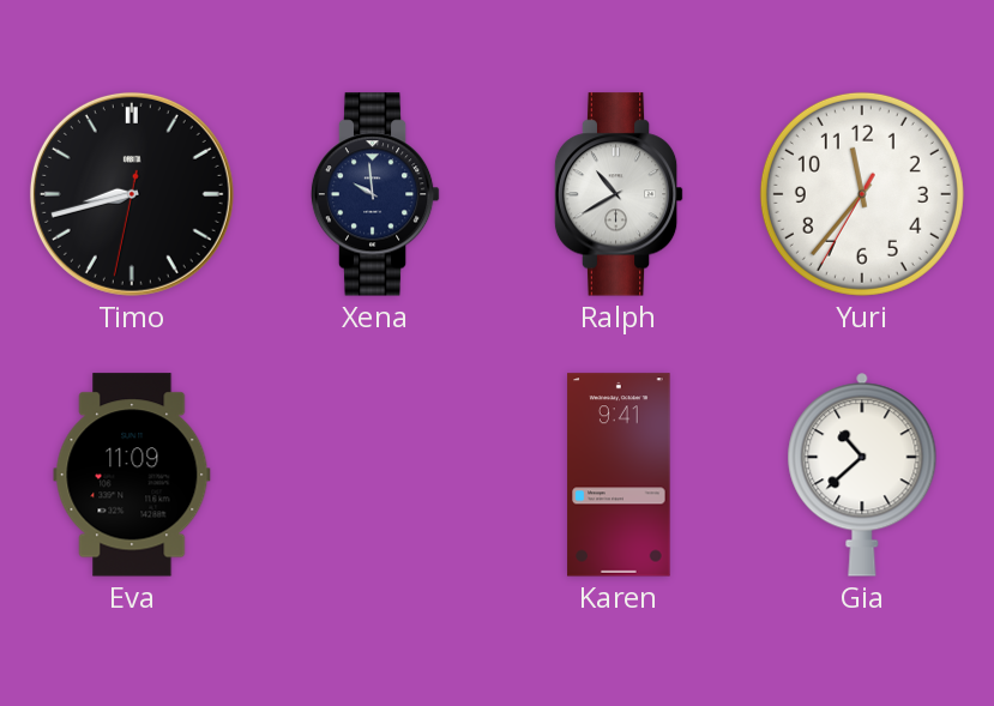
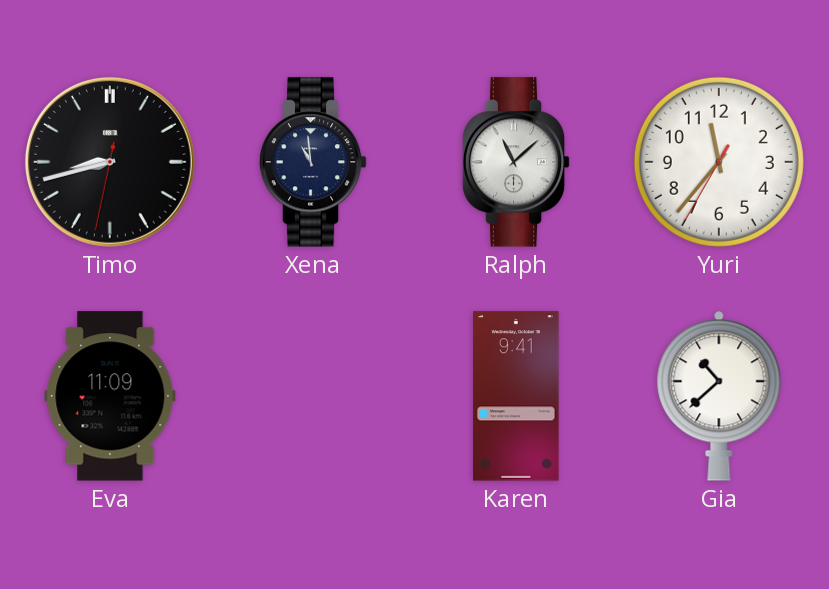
Xena: 9:59 -> 10:59 (313, 162)
Ralph: 10:40 -> 11:08 (516, 162)
